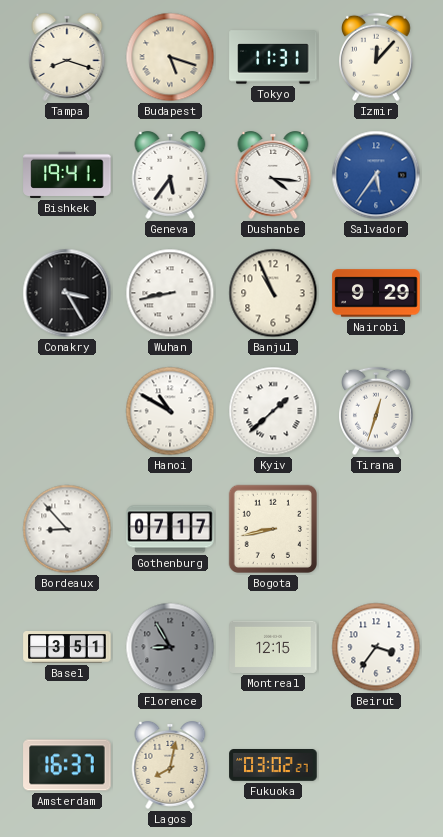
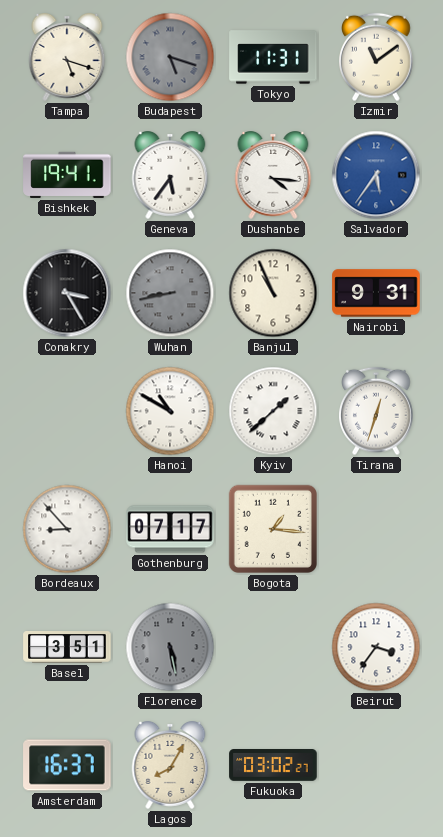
Tampa: 8:18 -> 5:18 (67, 58)
Budapest dial: cream -> grey (170, 57)
Izmir: 12:07 -> 11:09 (376, 57)
Wuhan dial: white -> grey (170, 293)
Nairobi: 9:29 -> 9:31 (376, 293)
Bogota: 8:43 -> 1:16 (273, 529)
Florence: 8:55 -> 5:28 (170, 647)
Montreal: 12:15 -> none (273, 647)
Lagos: 8:02 -> 8:05 (170, 766)
